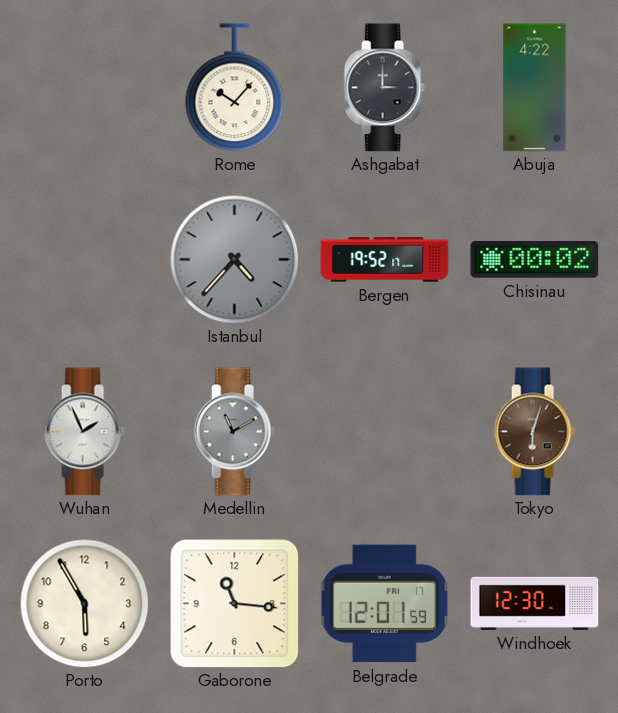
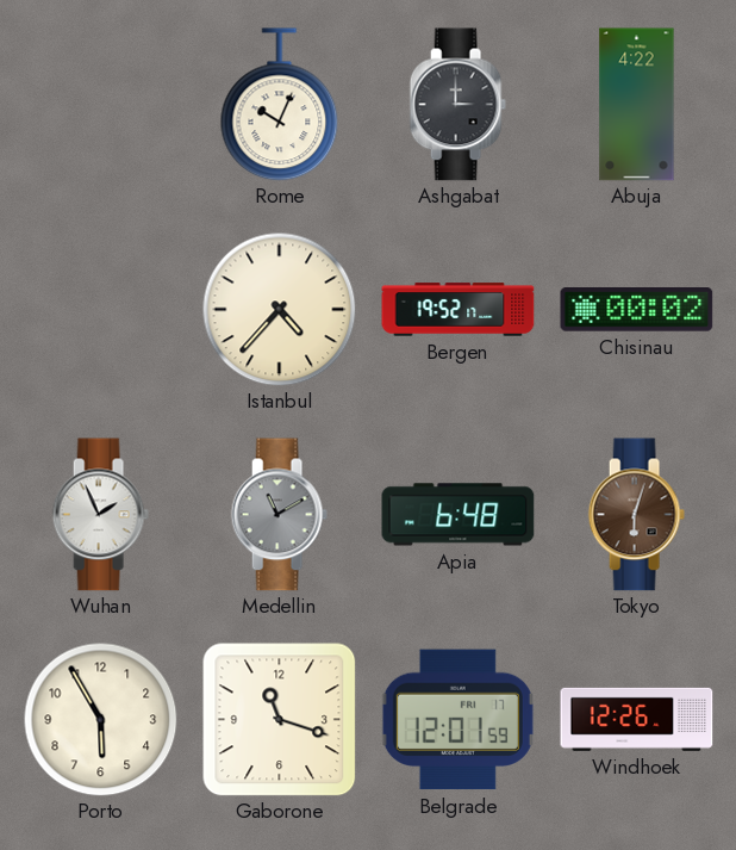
Rome: 10:07 -> 10:04 (280, 105)
Istanbul dial: grey -> cream (279, 309)
Apia: none -> 6:48 (459, 515)
Gaborone: 11:16 -> 11:18 (280, 720)
Windhoek: 12:30 -> 12:26 (637, 719)
